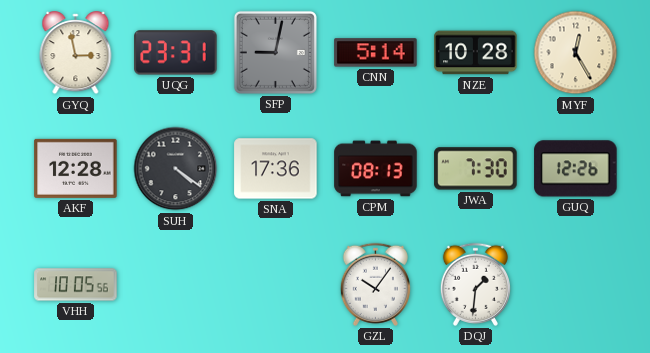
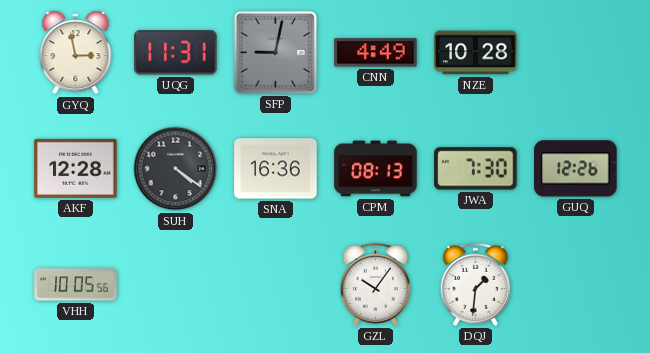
UQG: 23:31 -> 11:31 (176, 53)
CNN: 5:14 -> 4:49 (376, 53)
MYF: 12:25 -> none (576, 53)
SNA: 17:36 -> 16:36 (276, 169)
